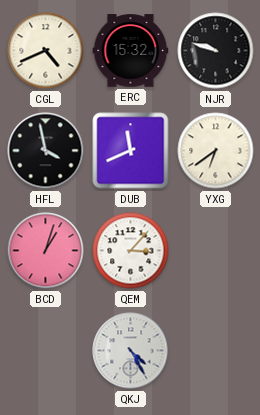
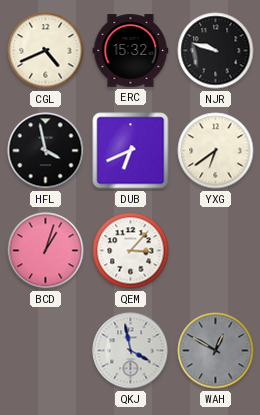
DUB: 11:41 -> 6:41 (131, 151)
QKJ: 4:25 -> 3:58 (131, 351)
WAH: none -> 12:50 (216, 351)
